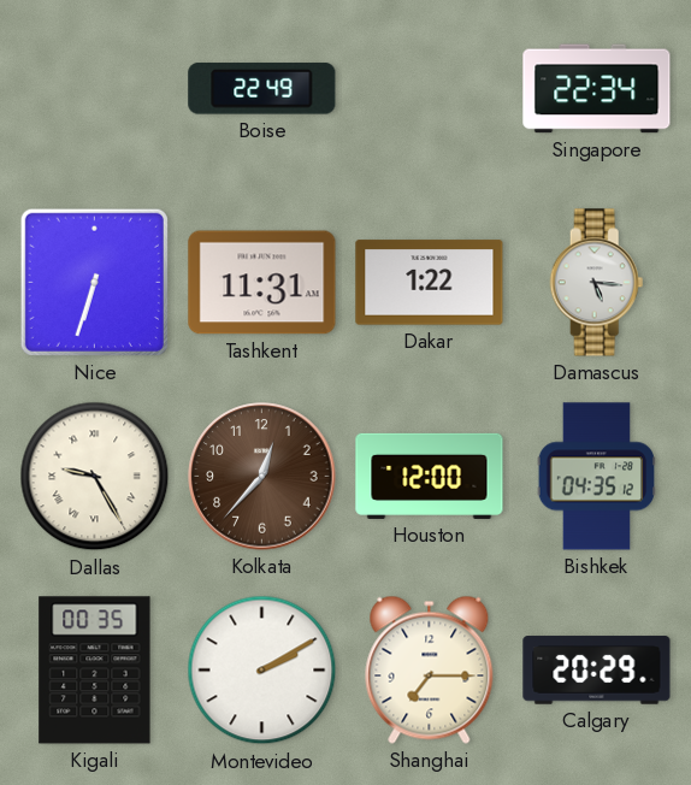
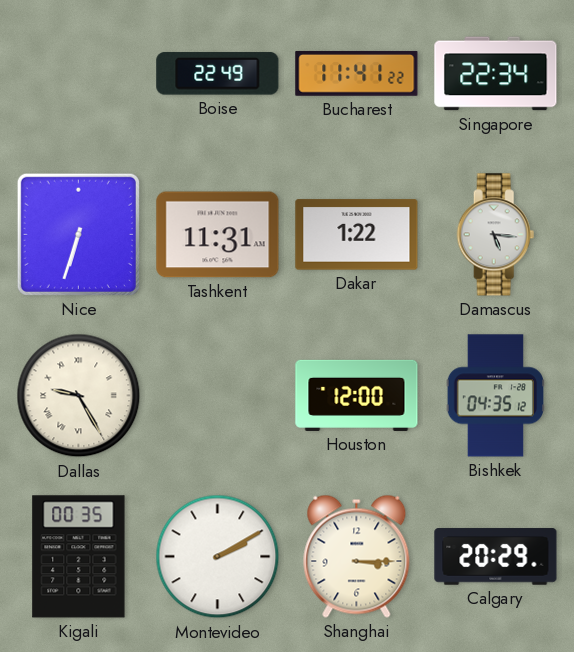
Bucharest: none -> 11:41 (357, 73)
Kolkata: 12:37 -> none (262, 477)
Shanghai: 7:15 -> 3:15 (357, 556)
